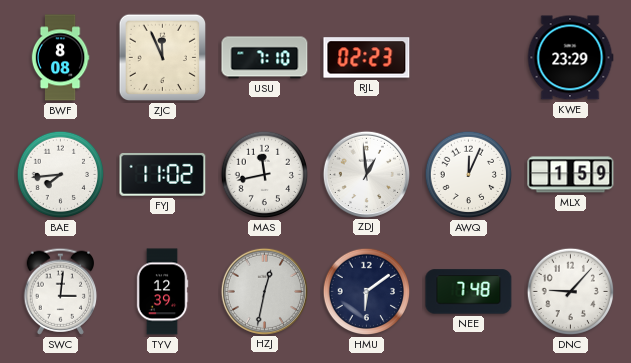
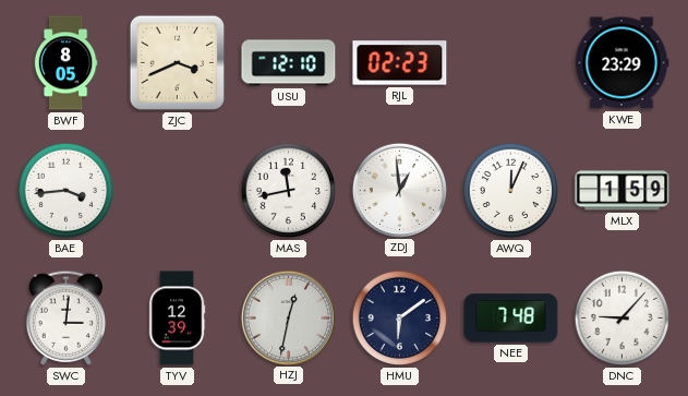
BWF: 8:08 -> 8:05 (65, 63)
ZJC: 11:56 -> 3:41 (178, 63)
USU: 7:10 -> 12:10 (289, 63)
BAE: 7:44 -> 3:44 (67, 191)
FYJ: 11:02 -> none (163, 174)
